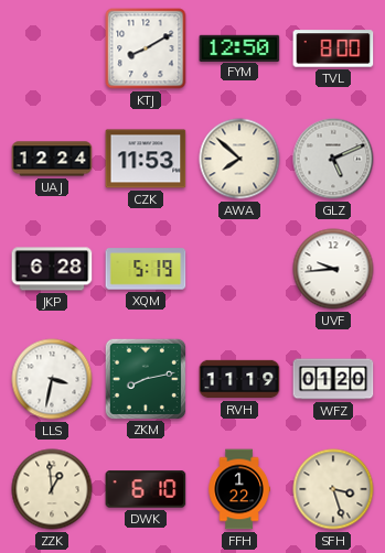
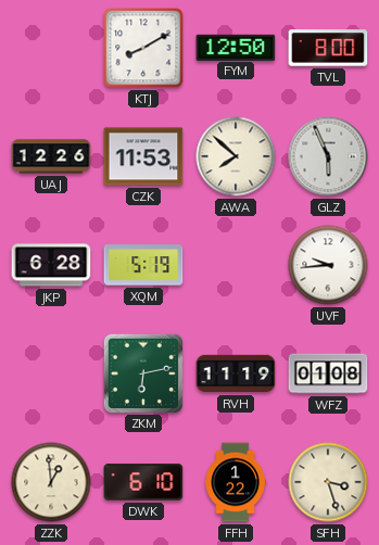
UAJ: 12:24 -> 12:26 (51, 156)
GLZ: 5:11 -> 5:56 (328, 156)
LLS: 3:32 -> none (52, 379)
ZKM: 8:13 -> 6:13 (142, 372)
WFZ: 01:20 -> 01:08 (328, 373)
